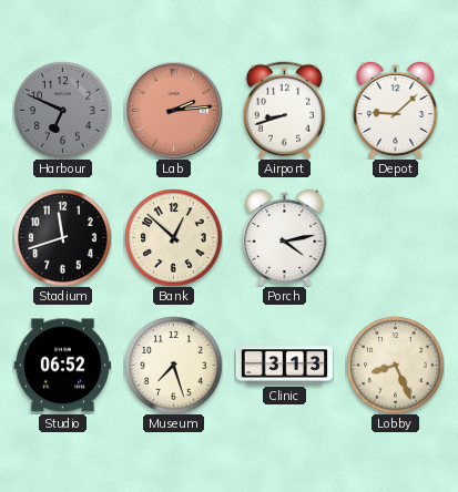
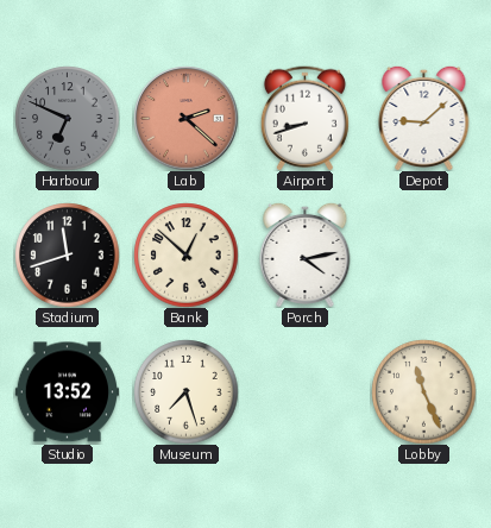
Lab: 2:14 -> 2:22 (185, 118)
Studio: 06:52 -> 13:52 (67, 392)
Clinic: 3:13 -> none (284, 366)
Lobby: 8:26 -> 11:26 (423, 391)
